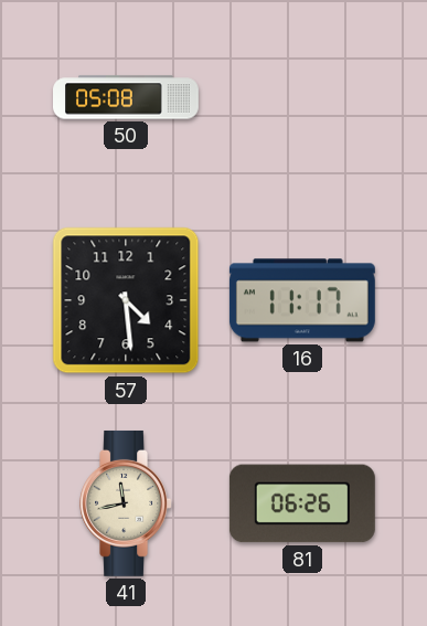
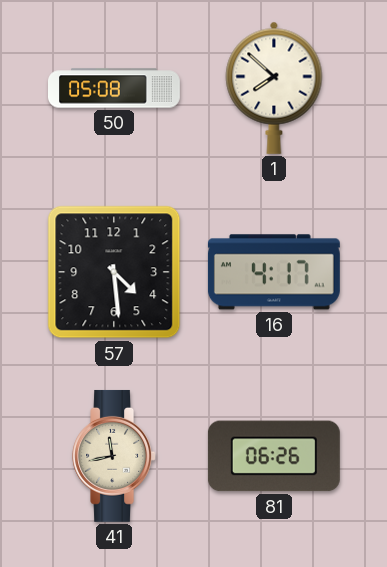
1: none -> 7:52 (274, 88)
16: 11:17 -> 4:17 (274, 272)
